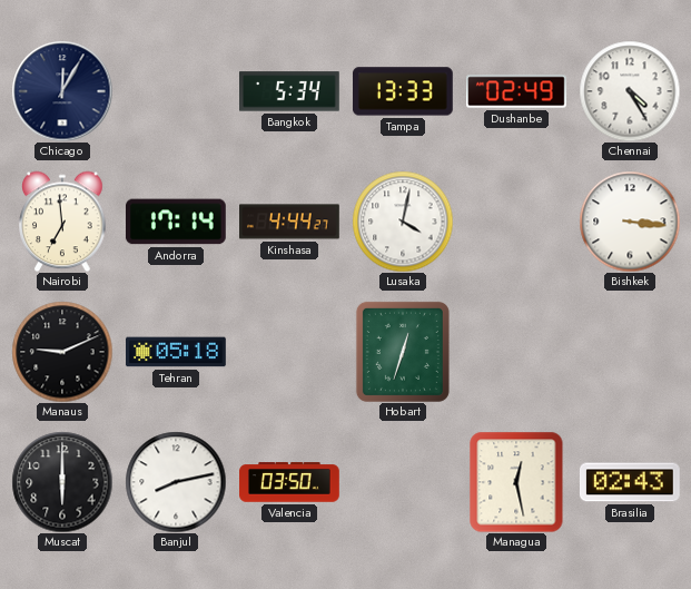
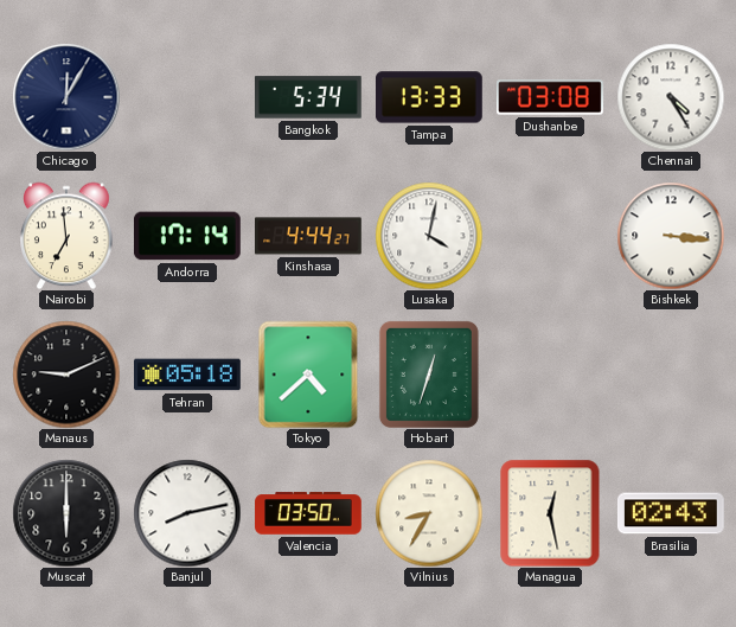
Dushanbe: 02:49 -> 03:08 (551, 97)
Tokyo: none -> 4:38 (308, 375)
Vilnius: none -> 8:35 (429, 513)
